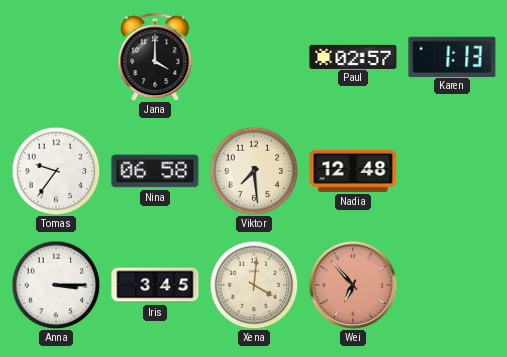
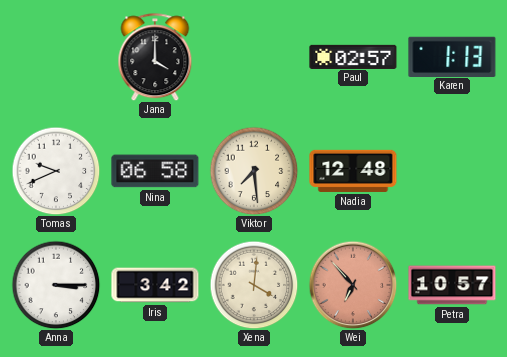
Tomas: 9:36 -> 9:41 (56, 171)
Iris: 3:45 -> 3:42 (155, 285)
Petra: none -> 10:57 (452, 285)
